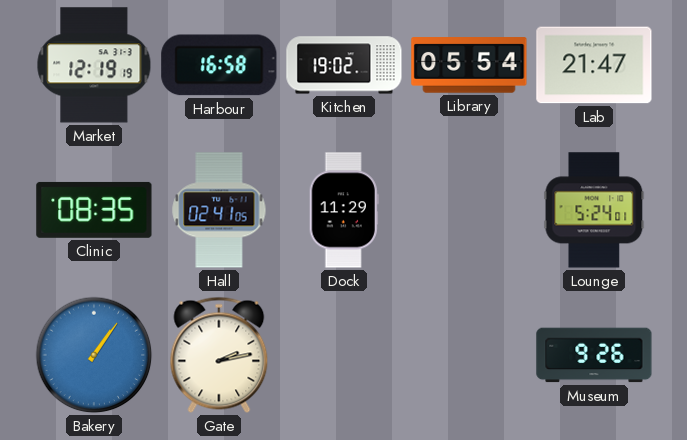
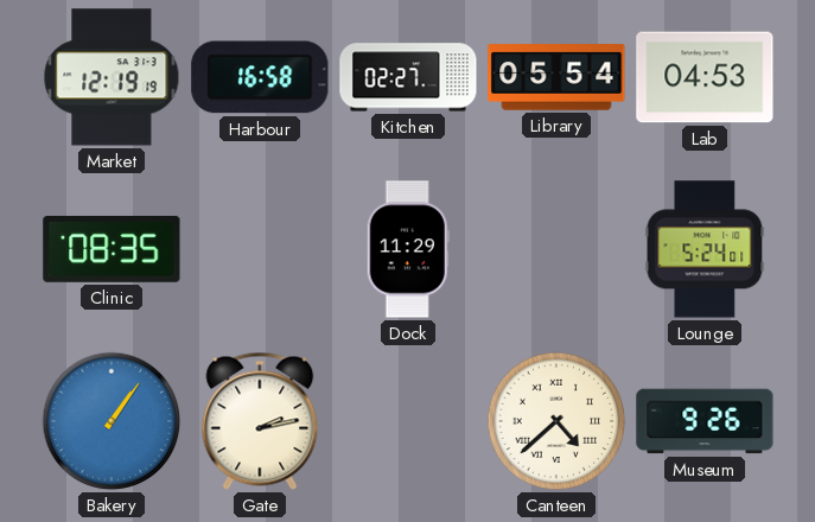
Kitchen: 19:02 -> 02:27 (408, 77)
Lab: 21:47 -> 04:53 (705, 77)
Hall: 02:41 -> none (219, 210)
Canteen: none -> 4:38 (556, 421)
